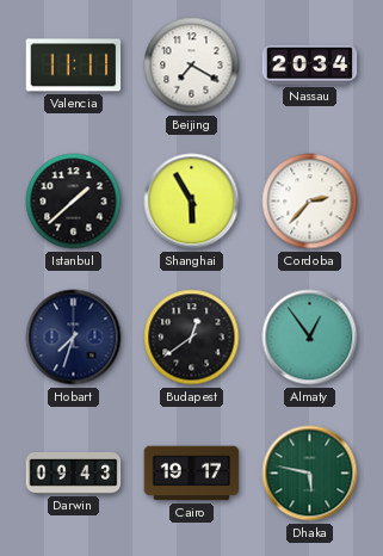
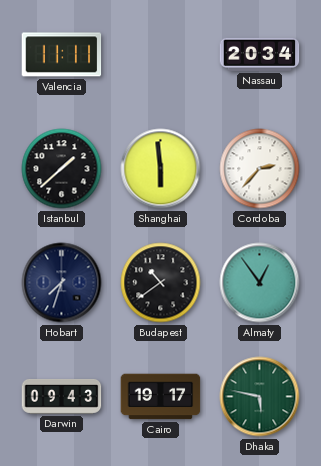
Beijing: 7:20 -> none (192, 66)
Shanghai: 5:55 -> 5:59 (161, 169)
Budapest: 12:39 -> 10:39 (161, 283)
